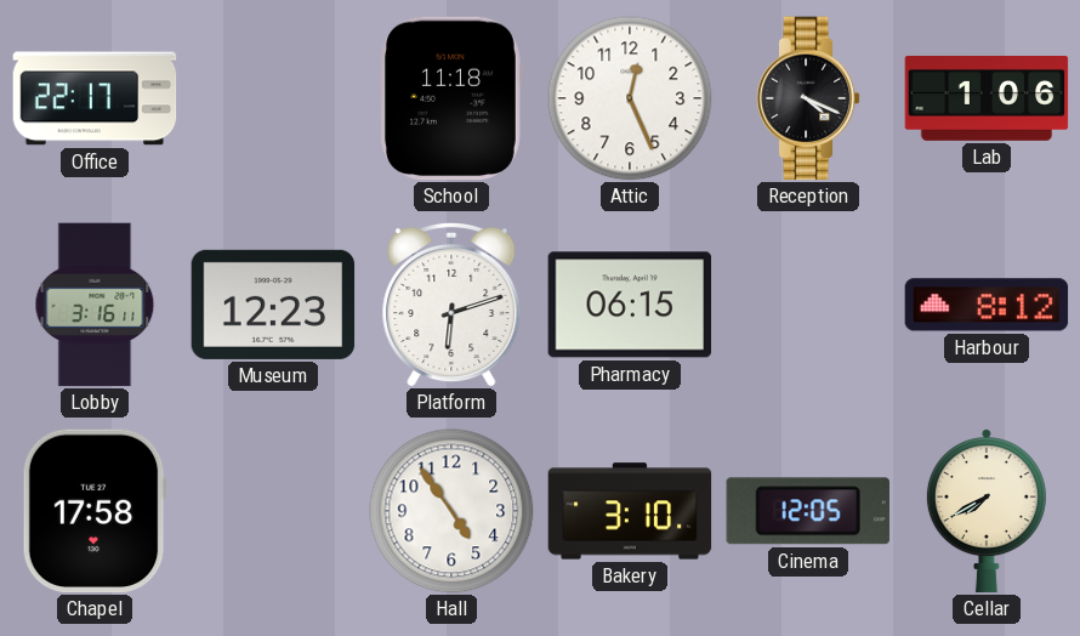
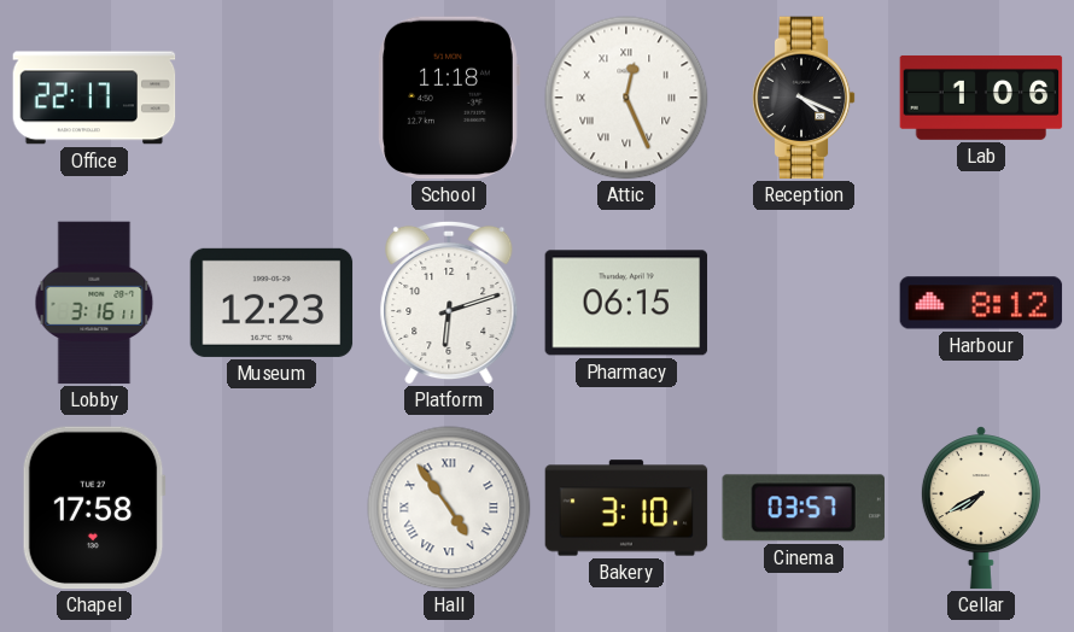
Attic numerals: Arabic -> Roman (626, 98)
Hall numerals: Arabic -> Roman (449, 508)
Cinema: 12:05 -> 03:57 (804, 508)
